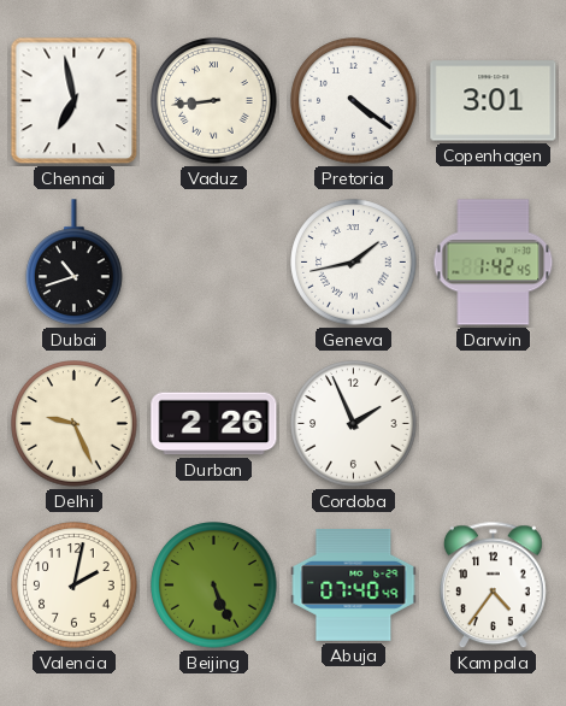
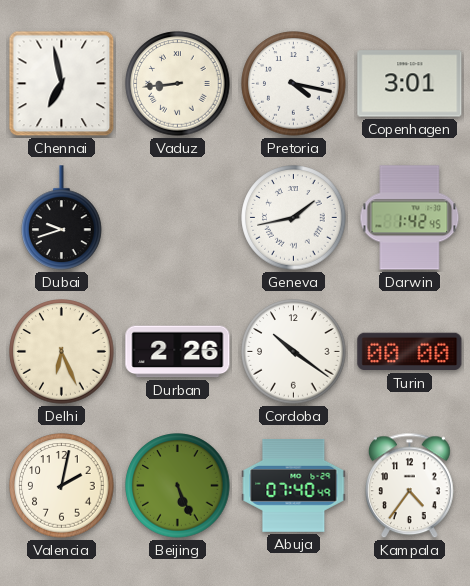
Pretoria: 4:21 -> 4:17 (294, 84)
Dubai: 10:42 -> 9:42 (62, 218)
Delhi: 9:26 -> 6:26 (62, 352)
Cordoba: 1:56 -> 10:21 (294, 352)
Turin: none -> 00:00 (410, 352)
